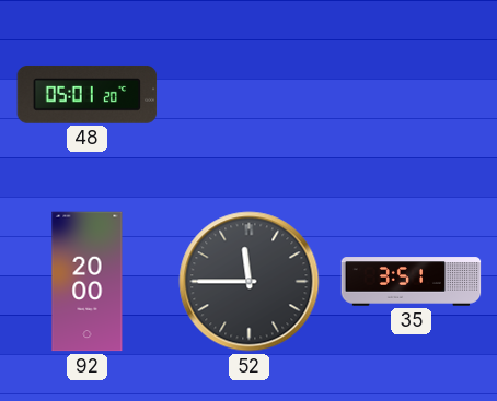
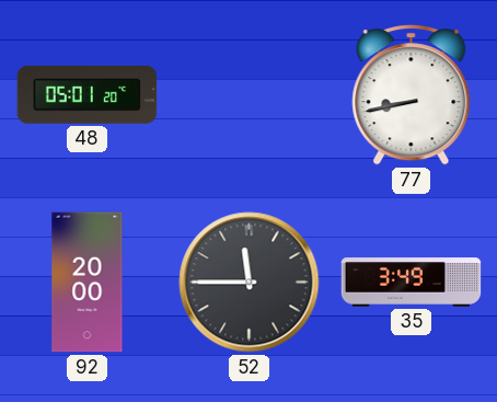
77: none -> 8:43 (412, 95)
35: 3:51 -> 3:49 (412, 283)
